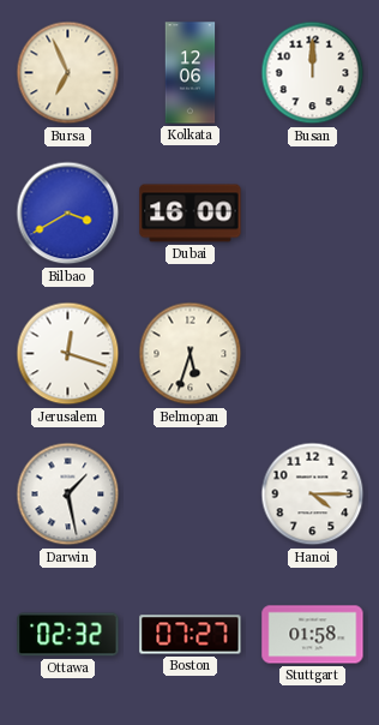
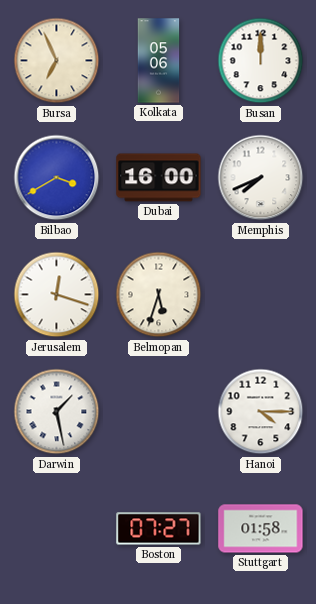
Kolkata: 12:06 -> 05:06 (159, 61)
Memphis: none -> 7:41 (261, 178)
Ottawa: 02:32 -> none (68, 635)
